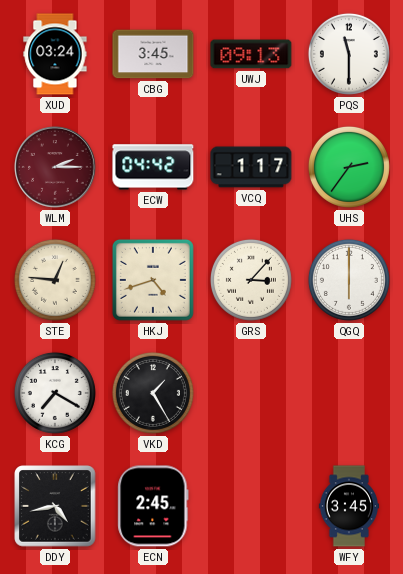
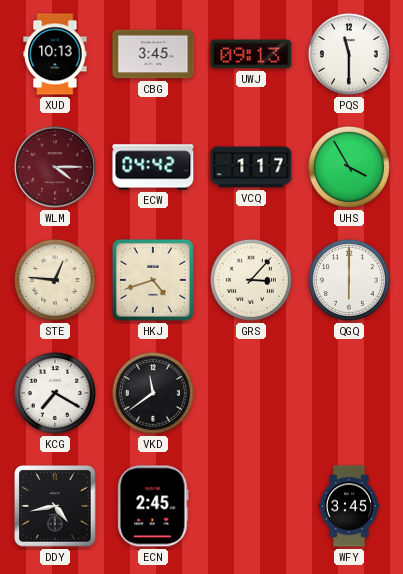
XUD: 03:24 -> 10:13 (55, 54)
WLM: 2:15 -> 4:15 (55, 167)
UHS: 2:36 -> 3:55 (349, 167)
VKD: 1:25 -> 11:39 (153, 393)
